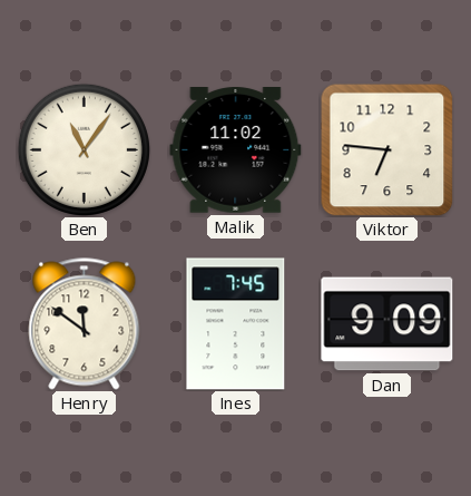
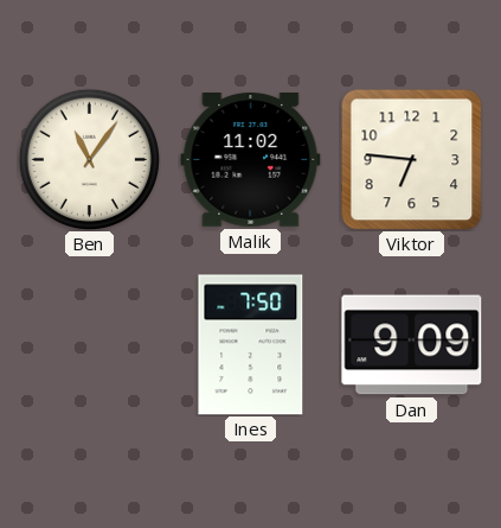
Henry: 11:51 -> none (85, 324)
Ines: 7:45 -> 7:50 (251, 345)
